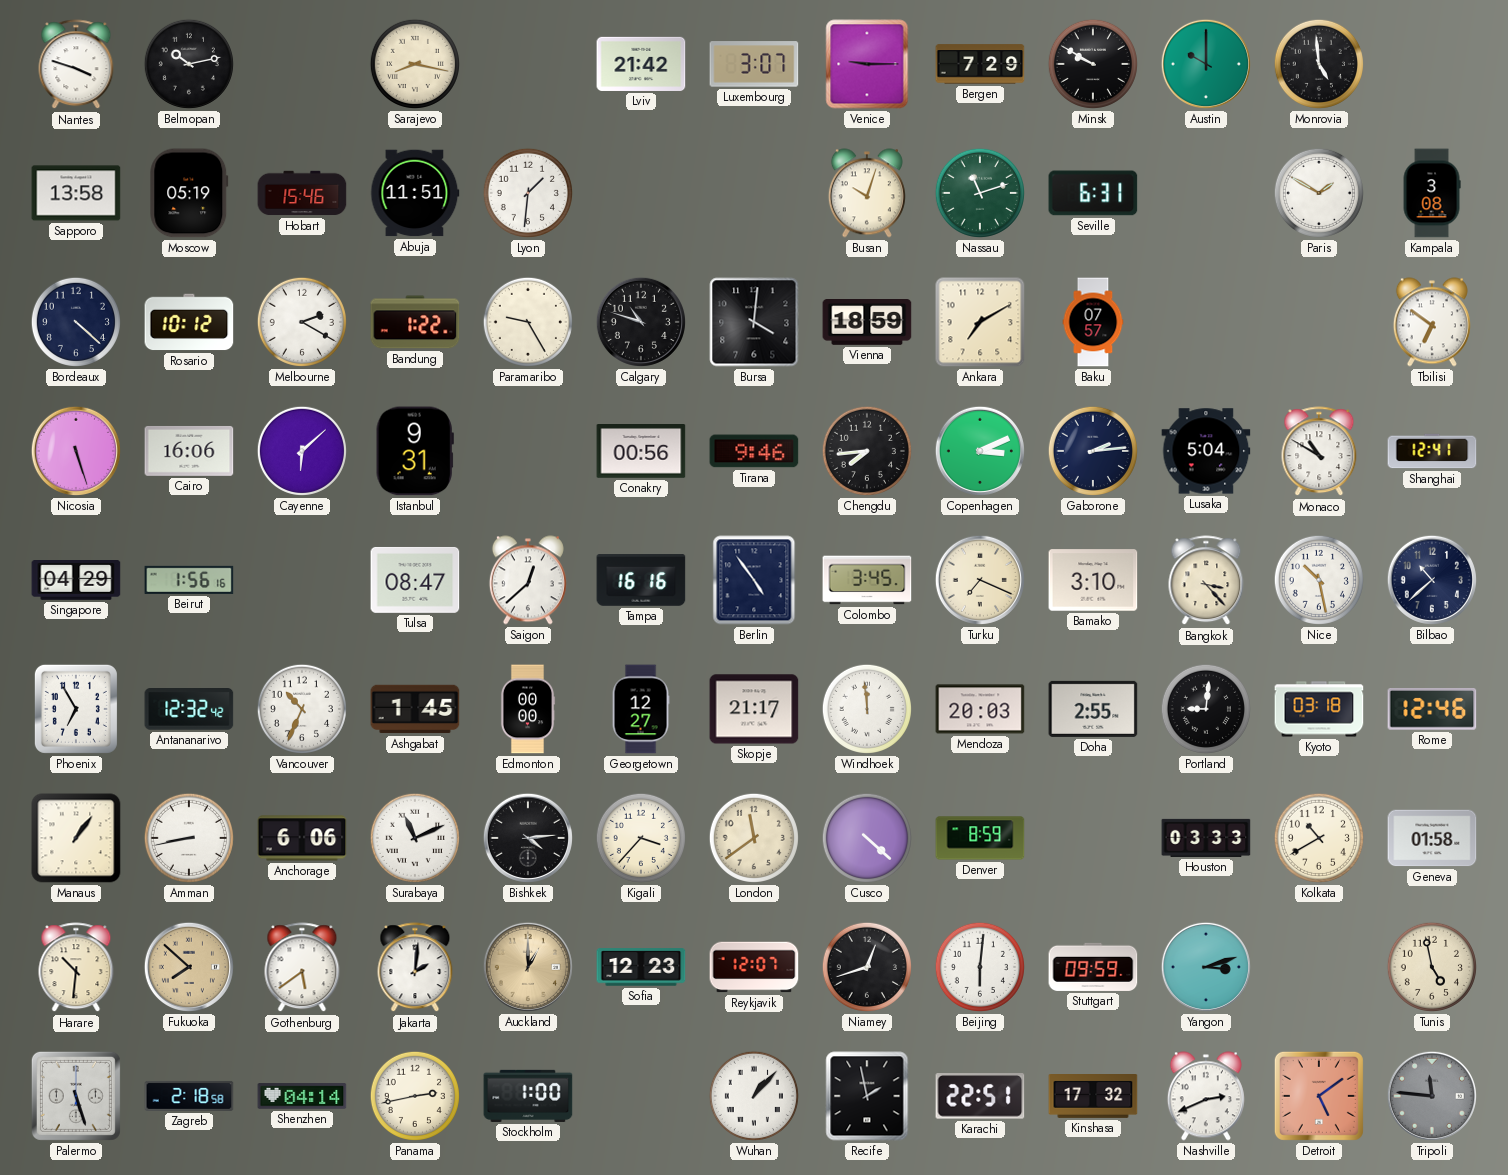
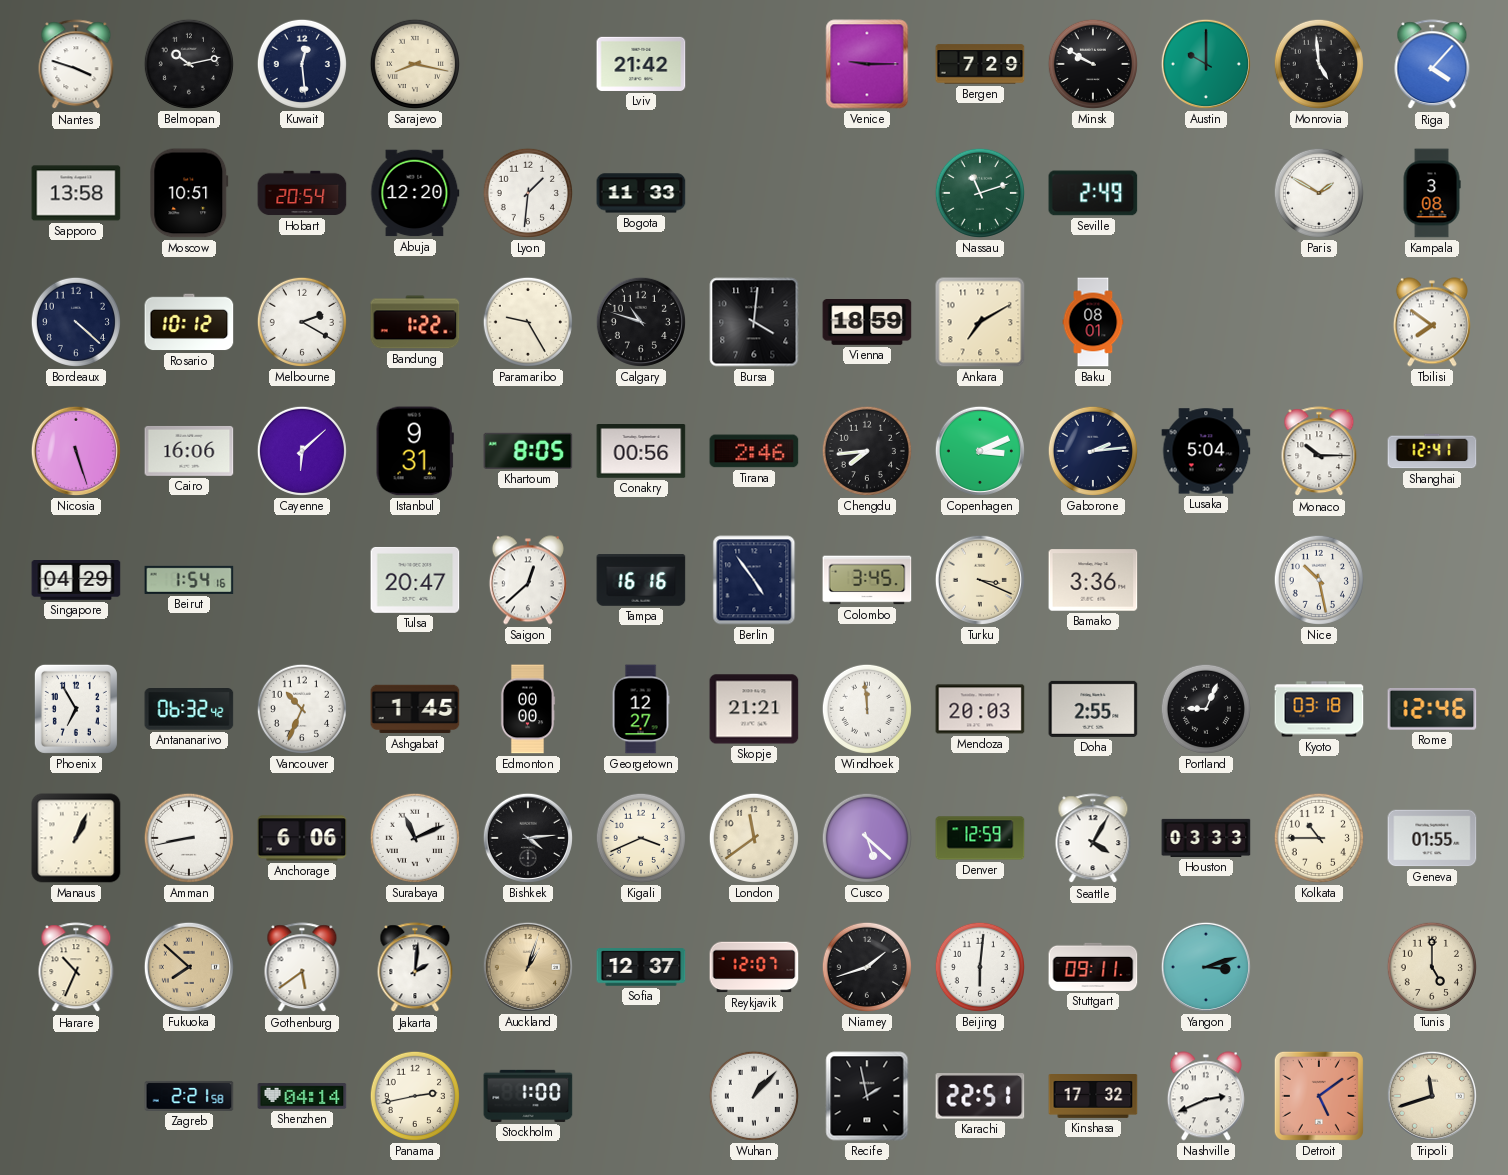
Kuwait: none -> 12:29 (302, 64)
Luxembourg: 3:07 -> none (754, 64)
Riga: none -> 4:07 (1432, 65)
Moscow: 05:19 -> 10:51 (189, 193)
Hobart: 15:46 -> 20:54 (302, 193)
Abuja: 11:51 -> 12:20 (415, 193)
Bogota: none -> 11:33 (641, 193)
Busan: 10:03 -> none (867, 193)
Seville: 6:31 -> 2:49 (1093, 193)
Baku: 07:57 -> 08:01 (1093, 322)
Tbilisi: 6:51 -> 7:51 (1432, 322)
Khartoum: none -> 8:05 (528, 451)
Tirana: 9:46 -> 2:46 (754, 451)
Monaco: 10:50 -> 10:15 (1319, 452)
Beirut: 1:56 -> 1:54 (189, 580)
Tulsa: 08:47 -> 20:47 (415, 580)
Turku: 7:19 -> 3:19 (980, 580)
Bamako: 3:10 -> 3:36 (1093, 580)
Bangkok: 3:23 -> none (1206, 581)
Bilbao: 10:38 -> none (1432, 580)
Antananarivo: 12:32 -> 06:32 (189, 710)
Skopje: 21:17 -> 21:21 (754, 709)
Portland: 9:01 -> 9:04 (1206, 709)
Manaus: 1:06 -> 1:04 (76, 838)
Kigali: 3:37 -> 3:41 (641, 838)
Cusco: 4:22 -> 5:22 (867, 838)
Denver: 8:59 -> 12:59 (980, 838)
Seattle: none -> 4:05 (1093, 839)
Kolkata: 10:40 -> 10:45 (1319, 838)
Geneva: 01:58 -> 01:55 (1432, 838)
Harare: 10:31 -> 10:34 (76, 968)
Auckland: 1:00 -> 1:03 (528, 967)
Sofia: 12:23 -> 12:37 (641, 967)
Niamey: 12:42 -> 1:42 (867, 967)
Stuttgart: 09:59 -> 09:11 (1093, 967)
Tunis: 4:58 -> 5:00 (1432, 967)
Palermo: 5:27 -> none (76, 1096)
Zagreb: 2:18 -> 2:21 (189, 1096)
Tripoli: 11:46 -> 11:42 (1432, 1096)
Tripoli dial: grey -> cream (1432, 1096)
